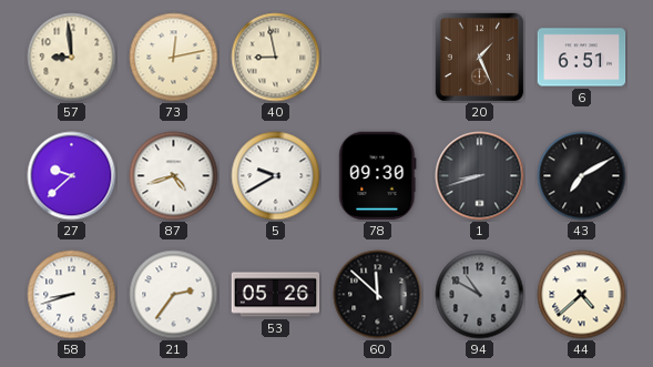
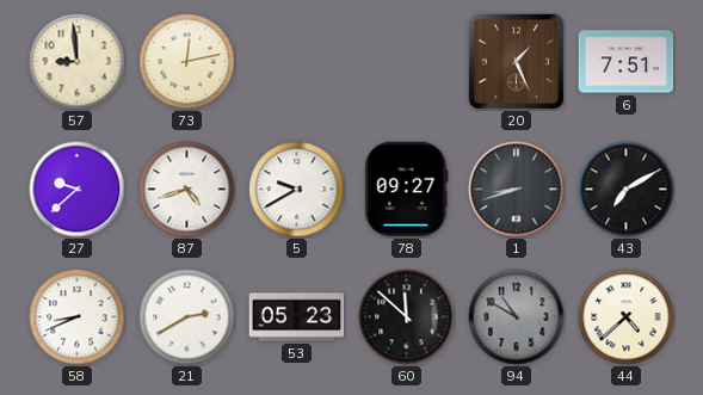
40: 8:58 -> none (276, 58)
6: 6:51 -> 7:51 (627, 62)
78: 09:30 -> 09:27 (407, 190)
58: 8:42 -> 8:41 (78, 317)
21: 2:36 -> 2:40 (187, 317)
53: 05:26 -> 05:23 (297, 317)
